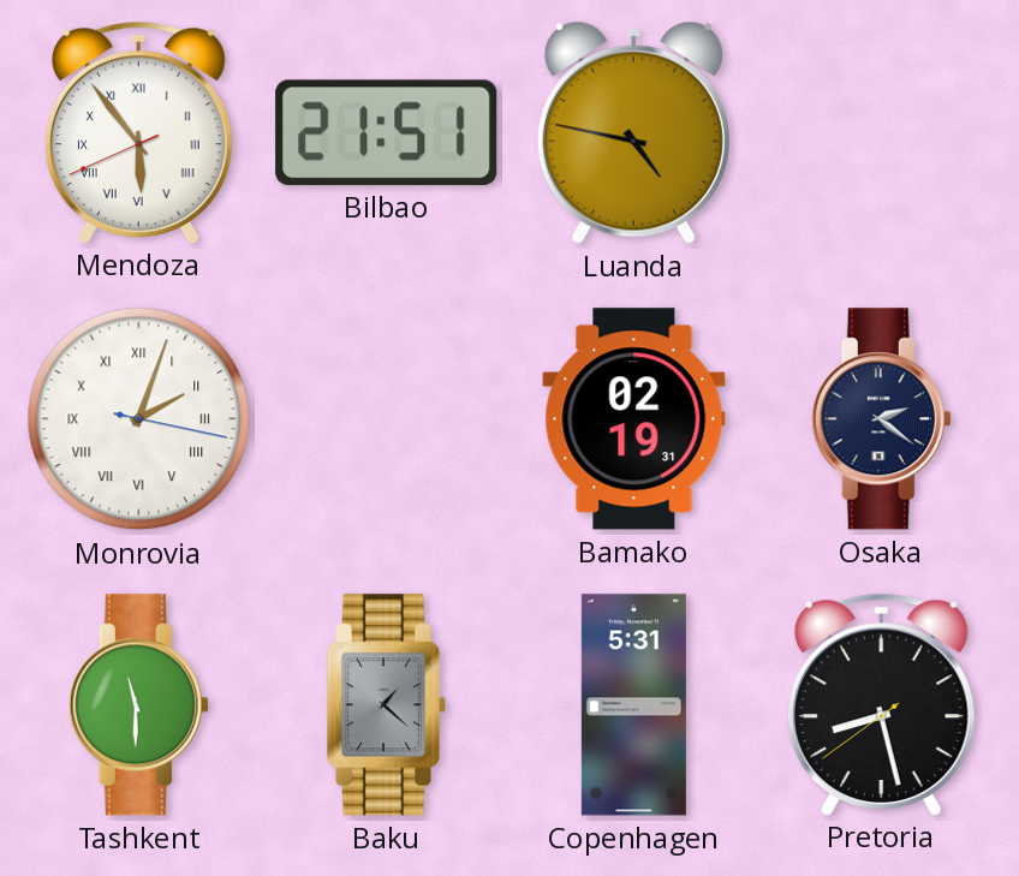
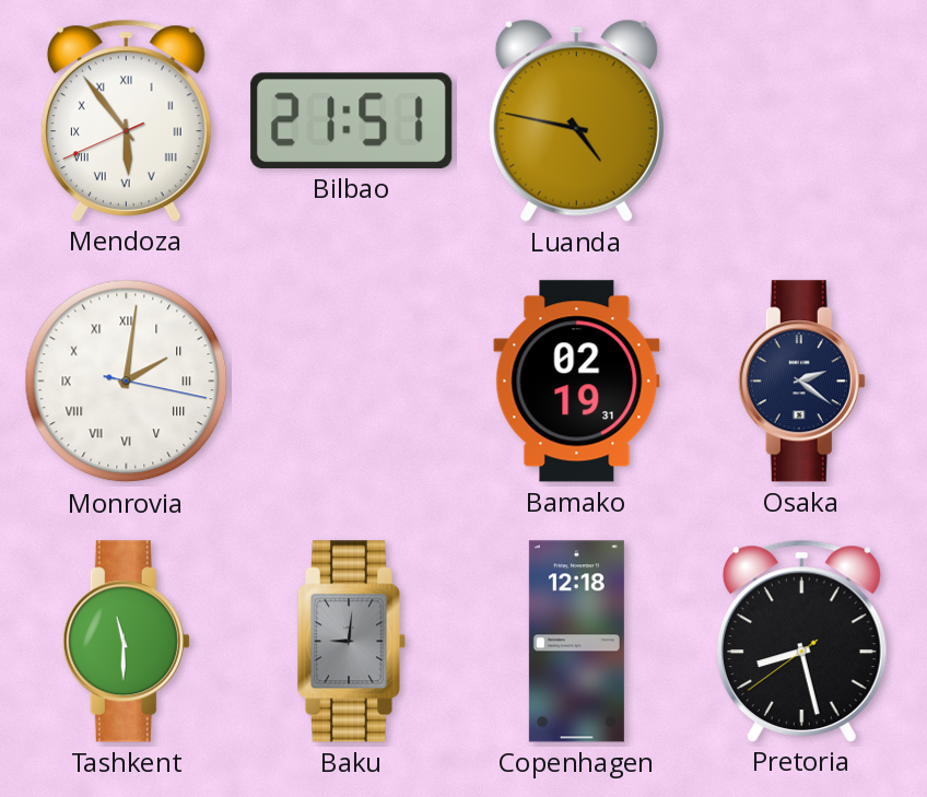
Monrovia: 2:03 -> 2:01 (127, 382)
Baku: 1:22 -> 9:01 (352, 642)
Copenhagen: 5:31 -> 12:18 (576, 642)
